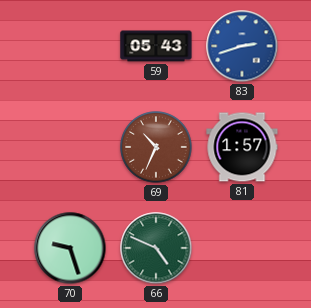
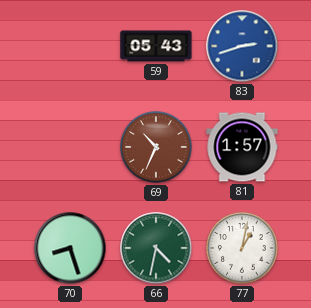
70: 9:27 -> 8:27 (70, 248)
66: 4:49 -> 4:32 (156, 248)
77: none -> 1:02 (242, 248)
